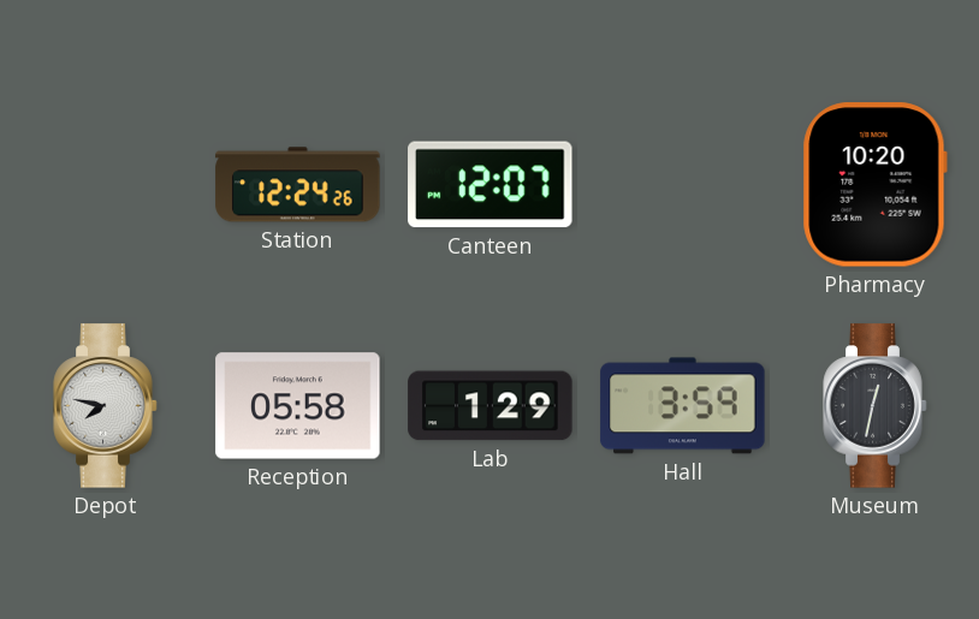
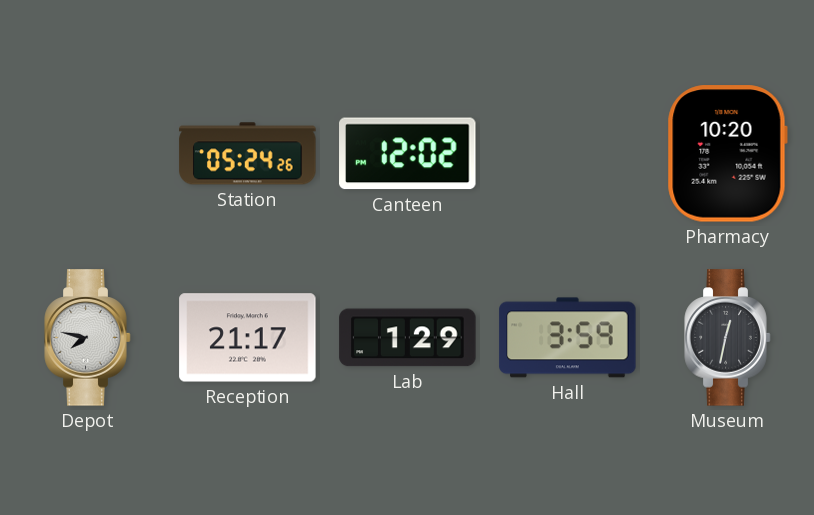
Station: 12:24 -> 05:24 (248, 154)
Canteen: 12:07 -> 12:02 (408, 154)
Reception: 05:58 -> 21:17 (248, 338)
